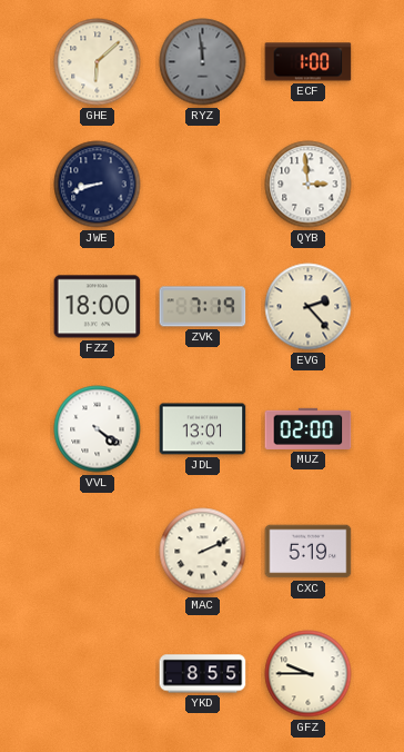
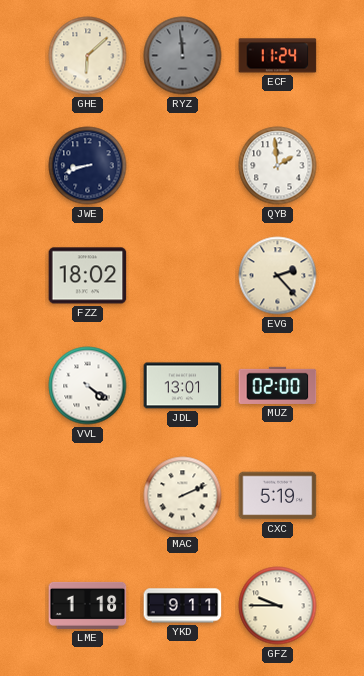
ECF: 1:00 -> 11:24 (278, 56)
QYB: 2:59 -> 1:59 (278, 166)
FZZ: 18:00 -> 18:02 (88, 276)
ZVK: 7:19 -> none (203, 307)
LME: none -> 1:18 (88, 605)
YKD: 8:55 -> 9:11 (183, 606)
